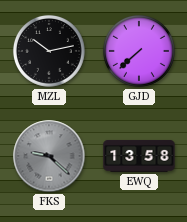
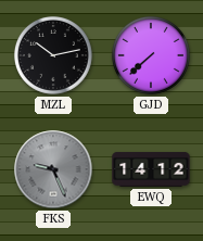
FKS: 9:22 -> 9:26 (53, 169)
EWQ: 13:58 -> 14:12 (151, 169)
